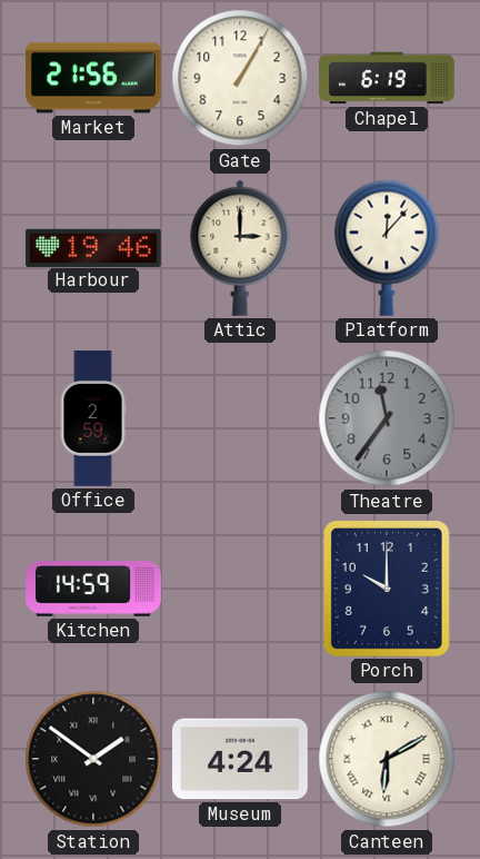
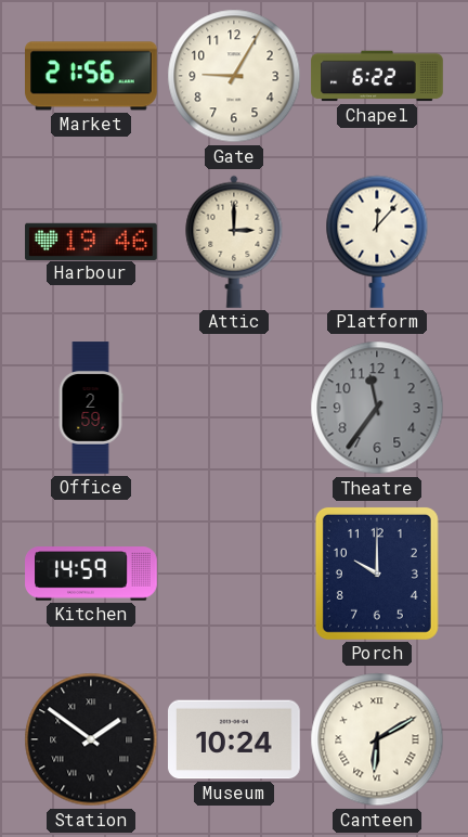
Gate: 1:05 -> 9:05 (234, 76)
Chapel: 6:19 -> 6:22 (377, 76)
Museum: 4:24 -> 10:24 (235, 739)
